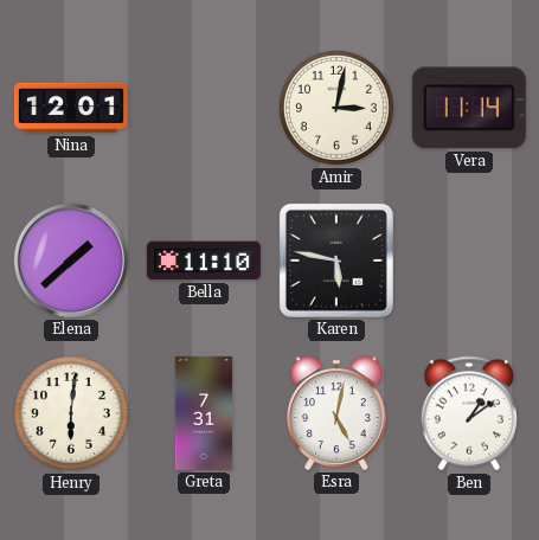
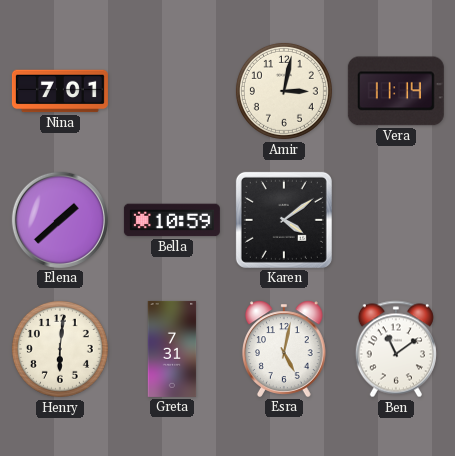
Nina: 12:01 -> 7:01 (60, 91)
Bella: 11:10 -> 10:59 (172, 220)
Karen: 5:47 -> 4:09 (284, 220)
Ben: 1:09 -> 11:09 (396, 349)
